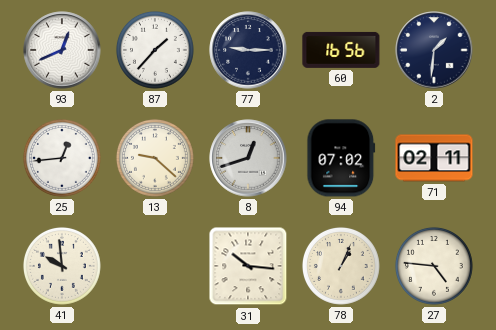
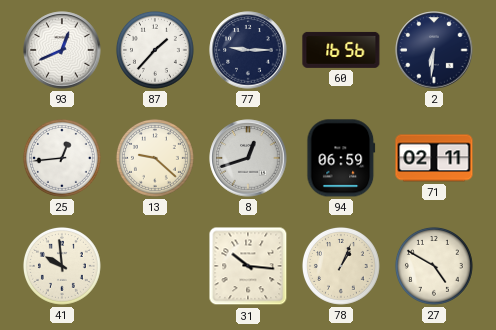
2: 1:31 -> 6:31 (434, 50)
94: 07:02 -> 06:59 (341, 158)
27: 4:46 -> 4:50 (434, 266)
